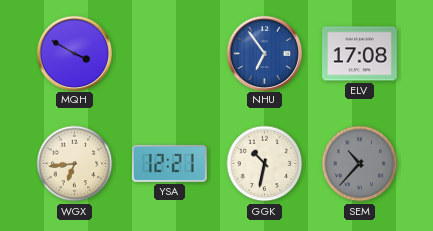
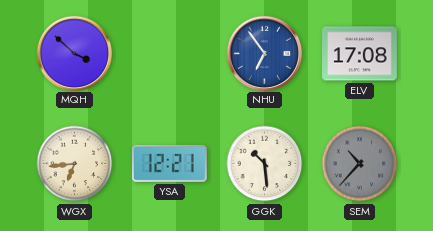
MQH: 3:50 -> 3:52 (74, 53)
GGK: 10:32 -> 10:29 (265, 164)
